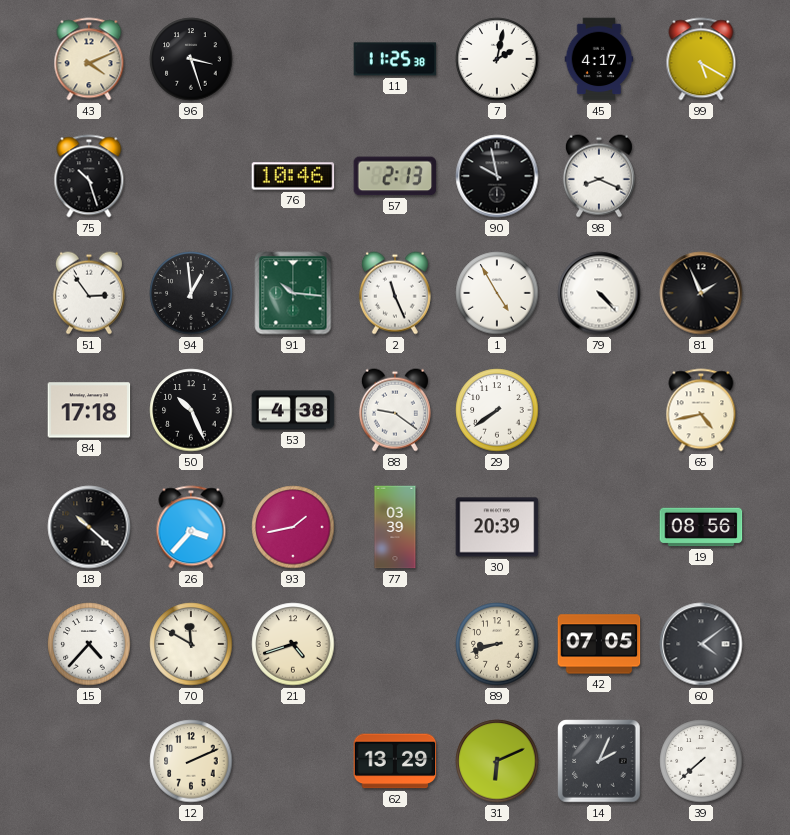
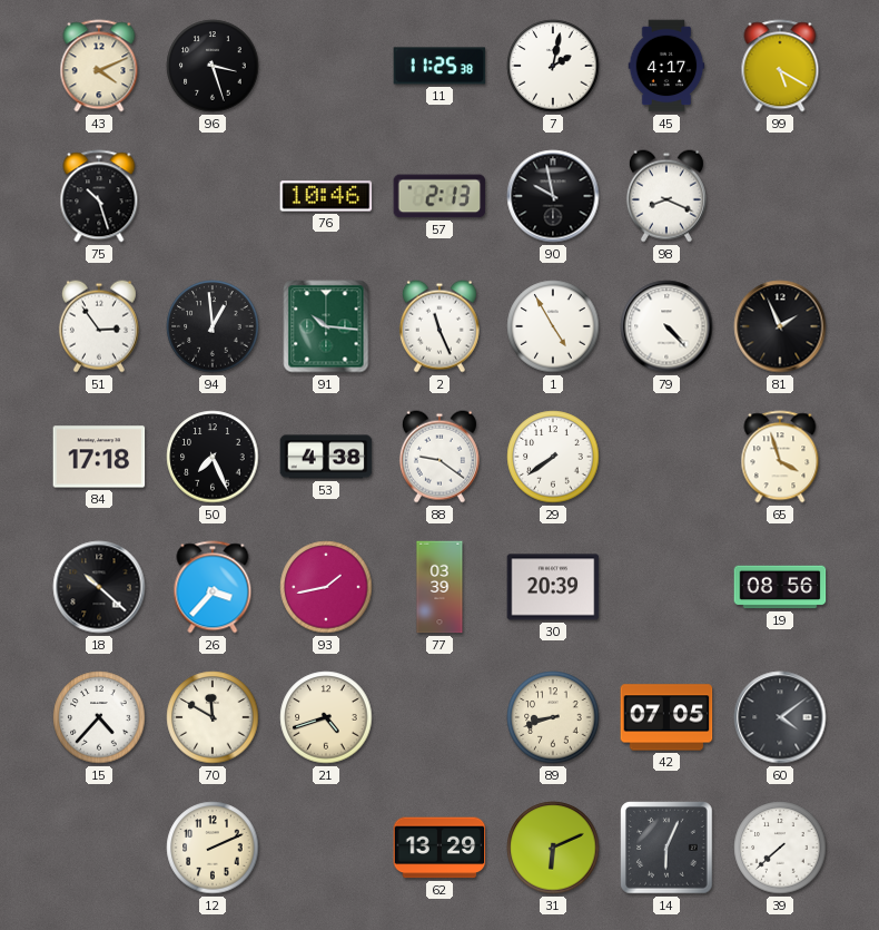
50: 10:26 -> 7:26 (213, 457)
65: 4:43 -> 3:57 (780, 457)
14: 2:04 -> 6:04 (666, 848)
